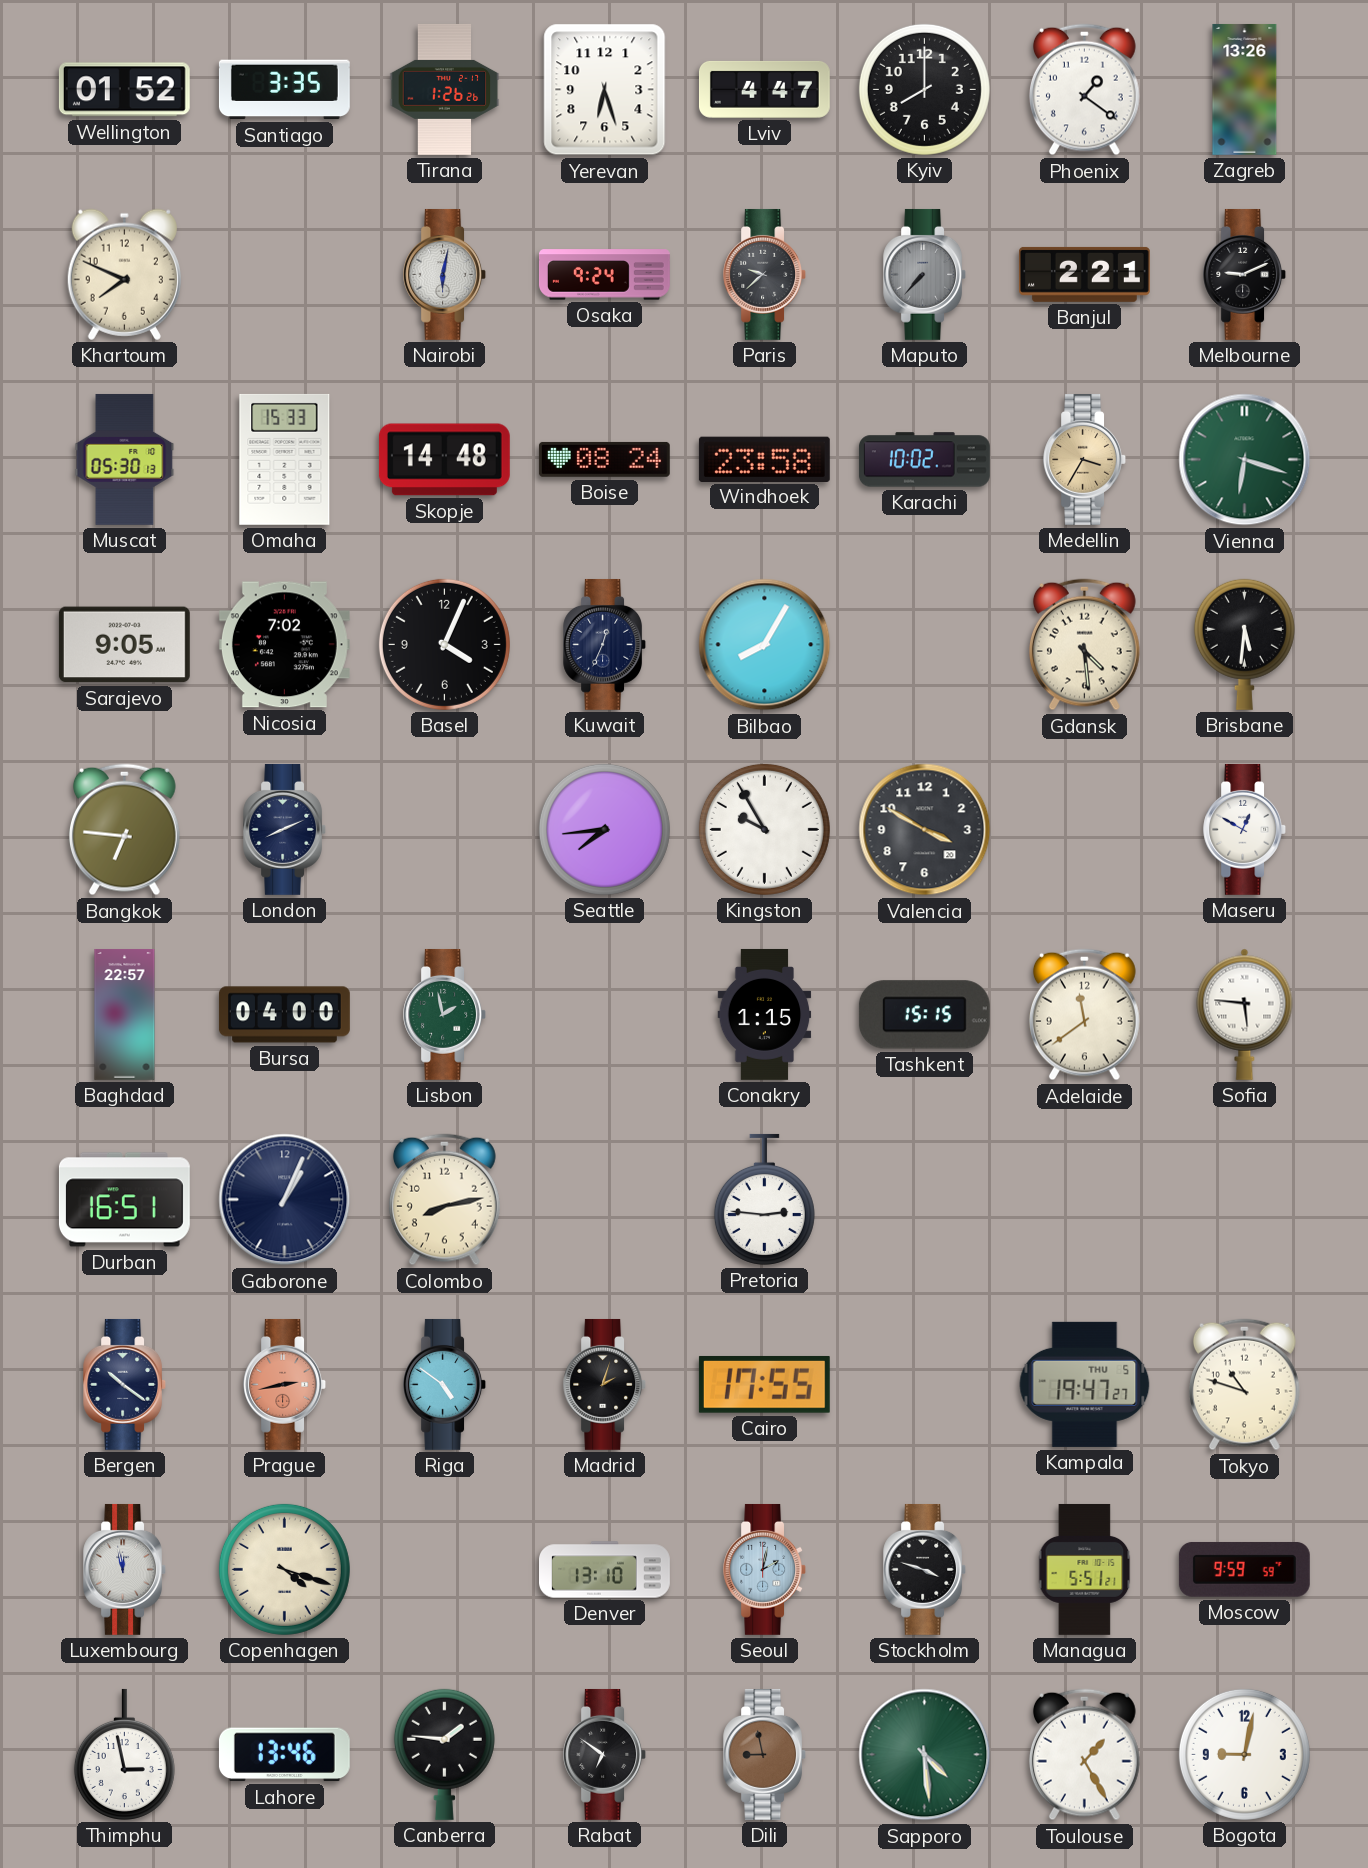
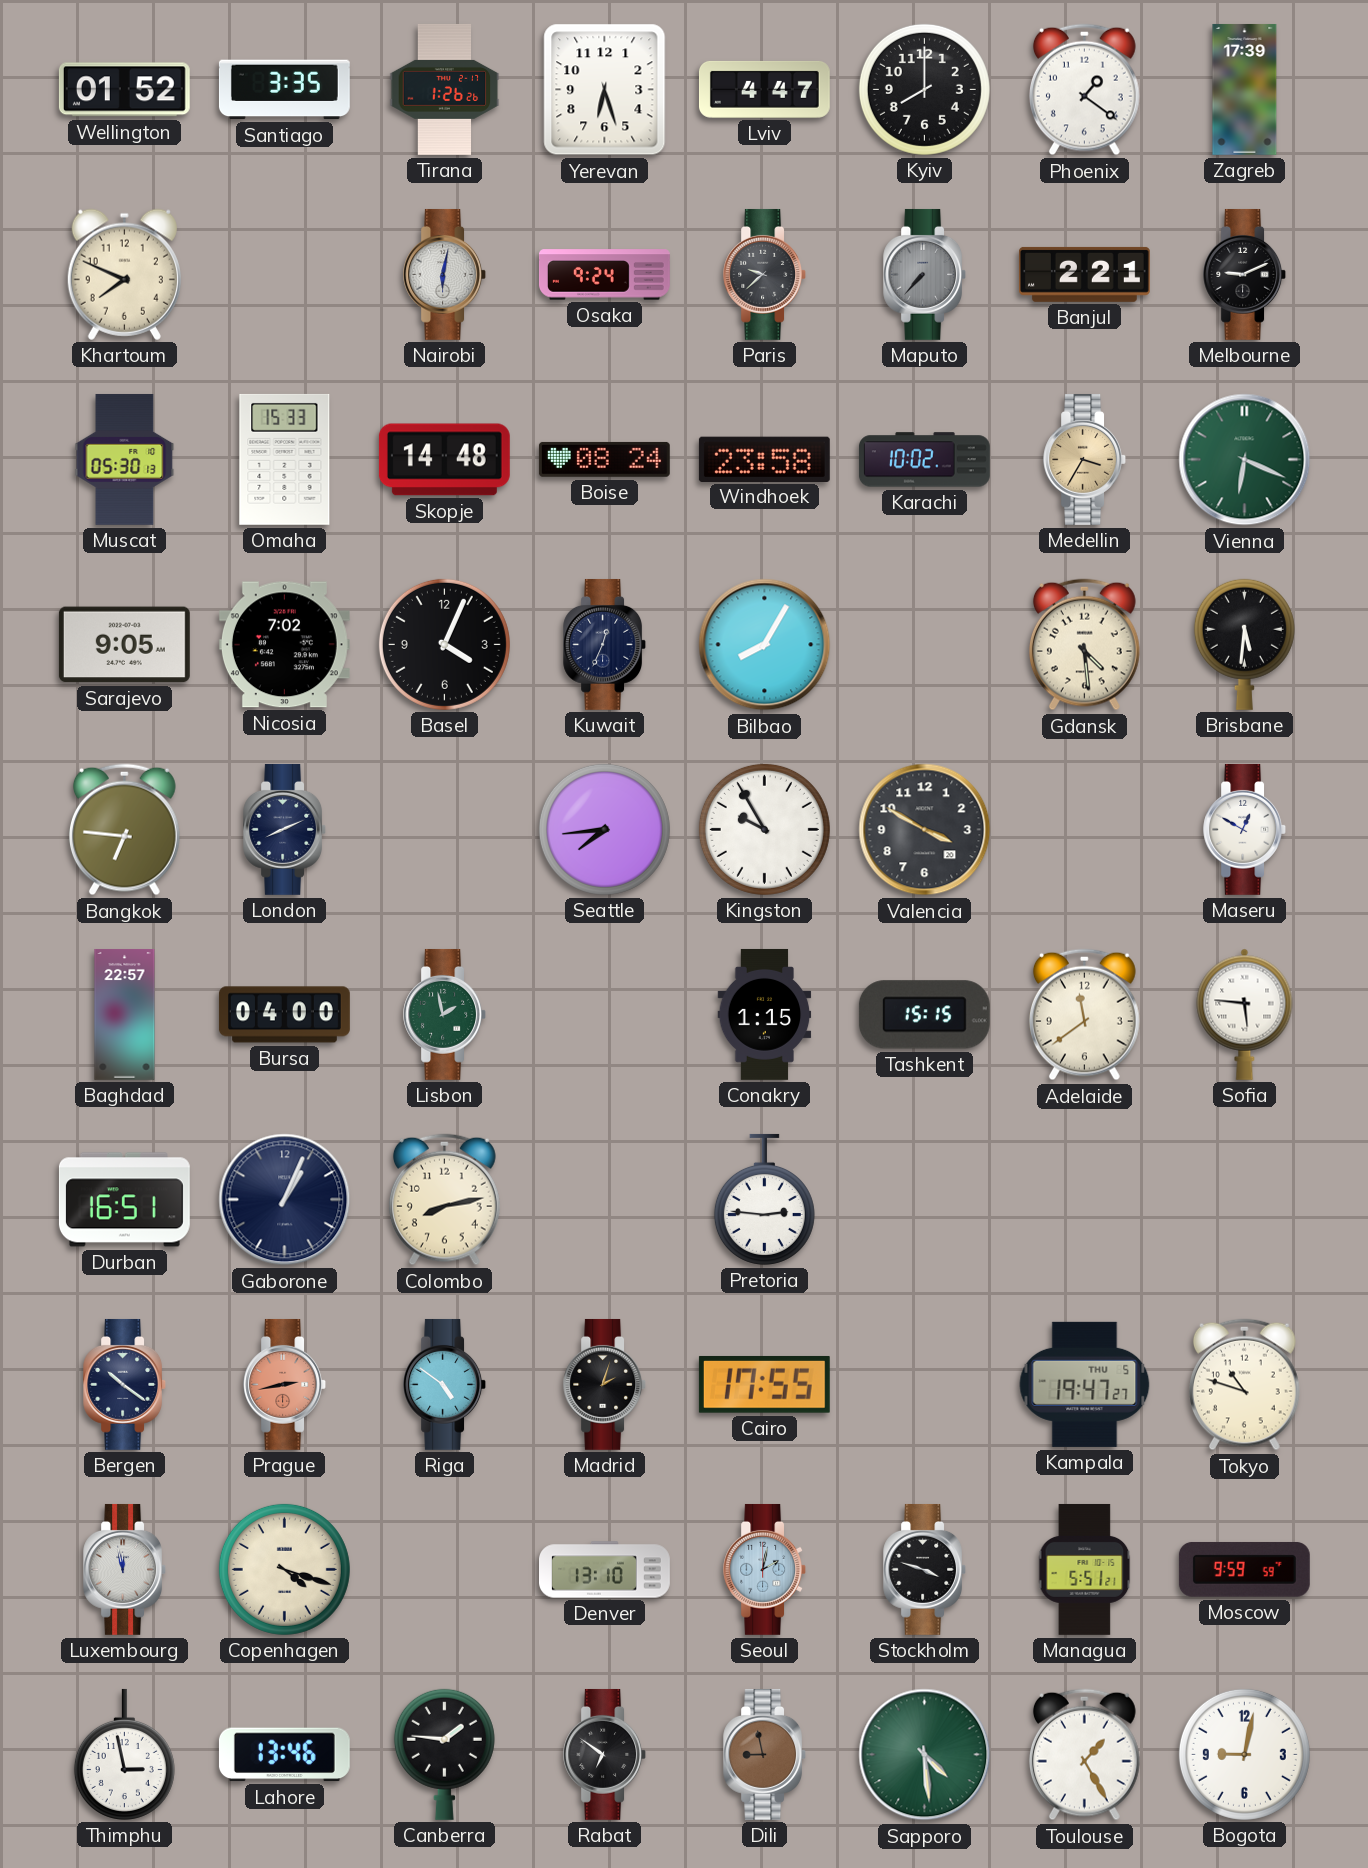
Zagreb: 13:26 -> 17:39 (1245, 89)
Vienna: 6:18 -> 6:19 (1245, 460)
